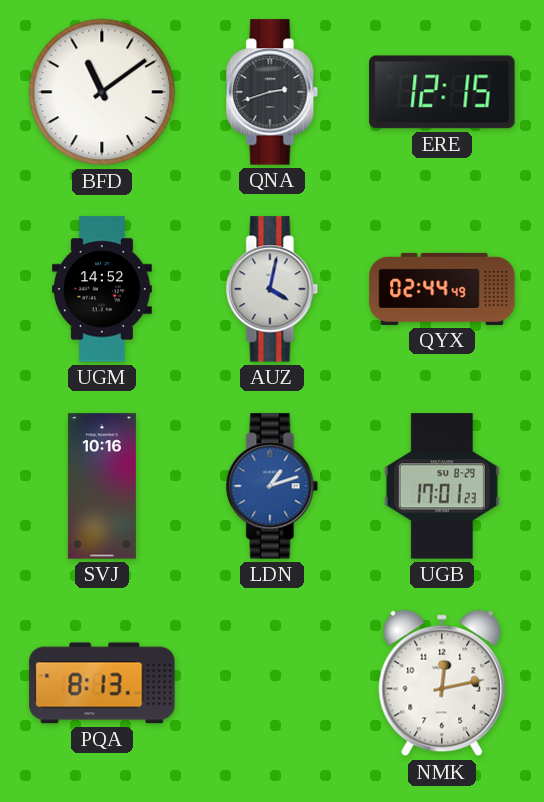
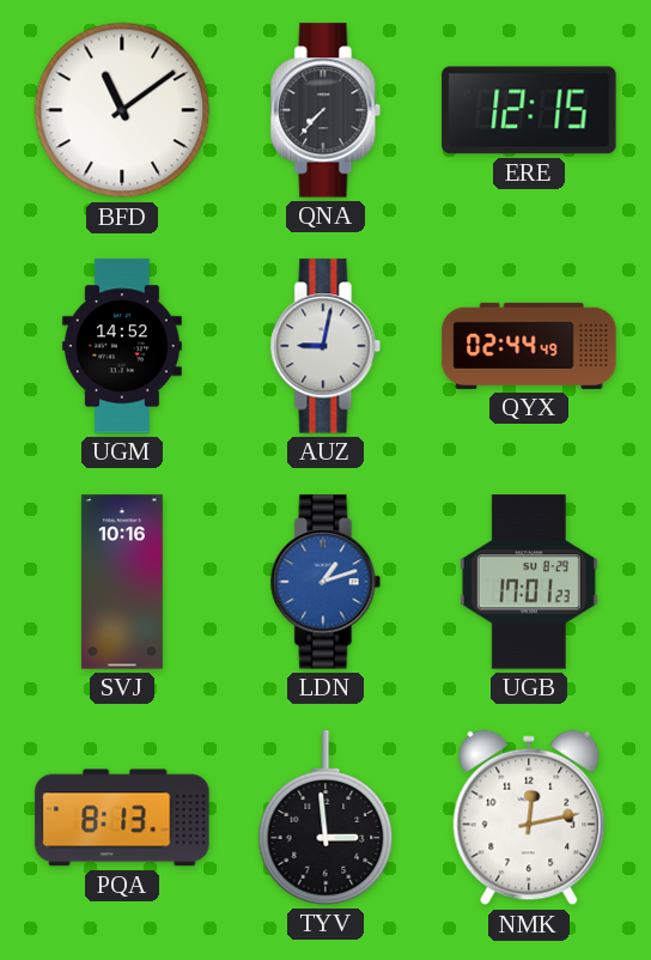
QNA: 2:42 -> 7:37 (325, 110)
AUZ: 4:02 -> 9:02 (325, 346)
TYV: none -> 2:59 (325, 818)
